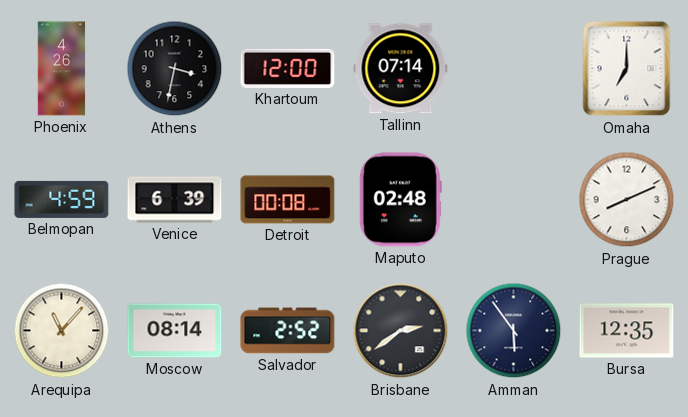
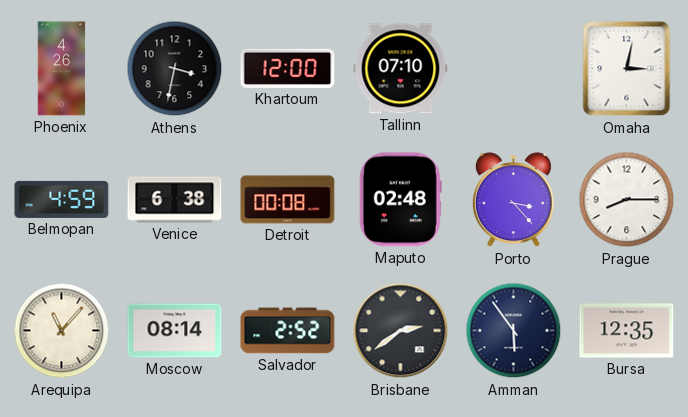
Tallinn: 07:14 -> 07:10 (401, 69)
Omaha: 7:00 -> 3:02 (627, 69)
Venice: 6:39 -> 6:38 (175, 200)
Porto: none -> 3:23 (513, 200)
Prague: 8:11 -> 8:15 (627, 200)
